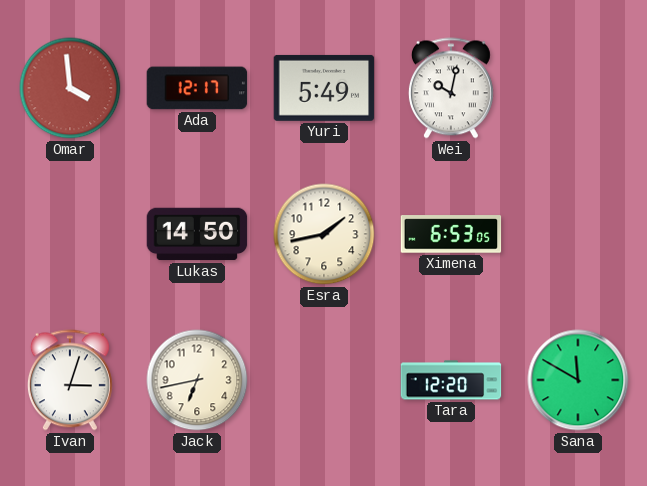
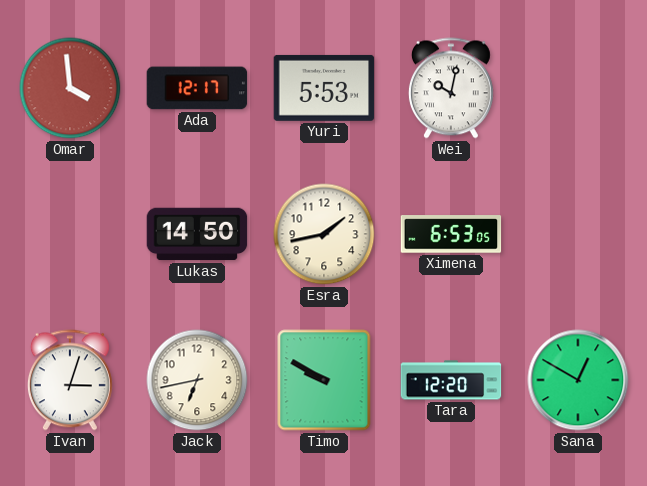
Yuri: 5:49 -> 5:53 (324, 88)
Timo: none -> 9:50 (324, 380)
Sana: 11:50 -> 12:50 (578, 380)
